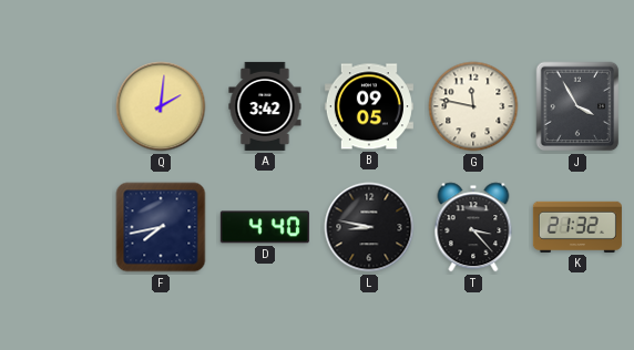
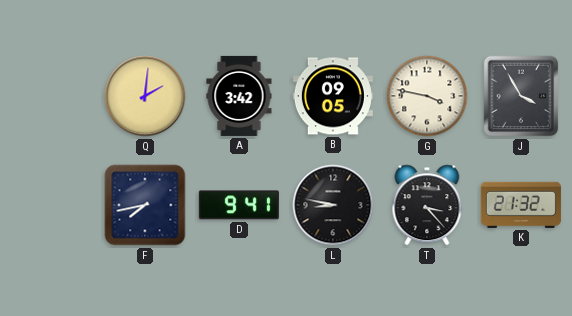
G: 11:47 -> 3:47 (427, 96)
D: 4:40 -> 9:41 (239, 205)
